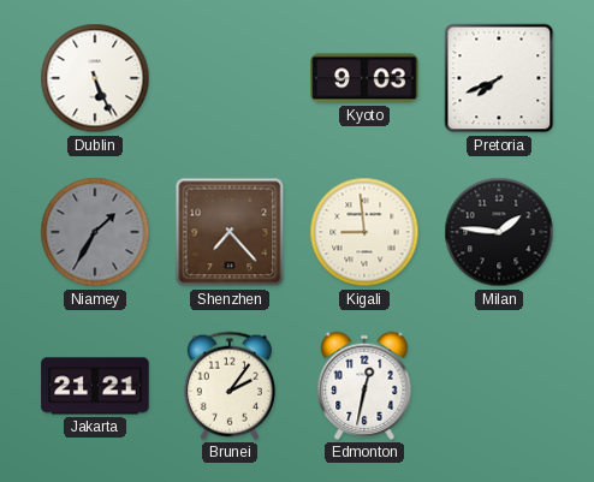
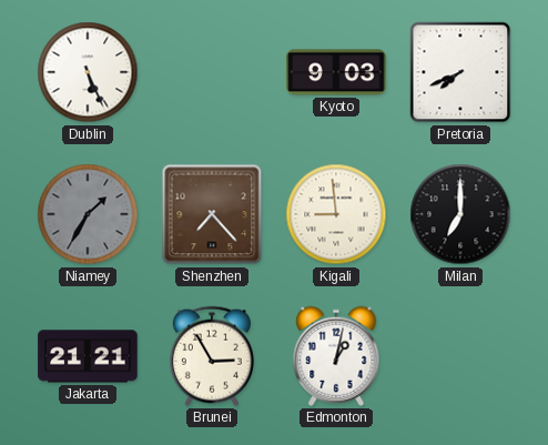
Milan: 1:46 -> 7:00 (460, 214)
Brunei: 2:06 -> 2:55 (212, 356)
Edmonton: 12:32 -> 1:02 (336, 356)
